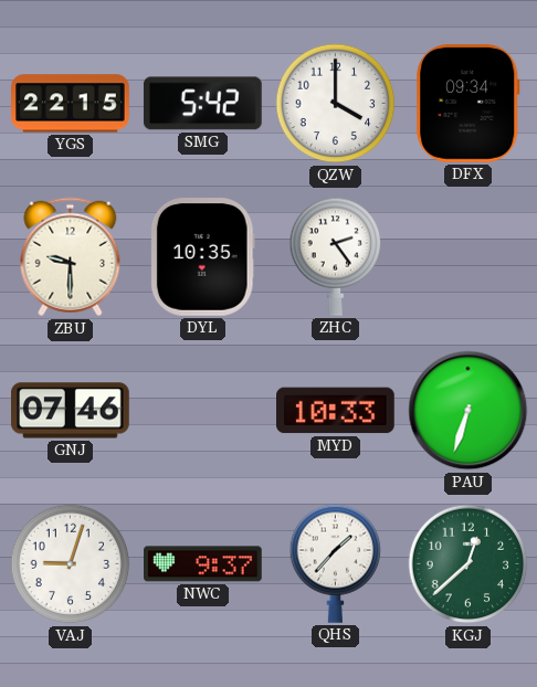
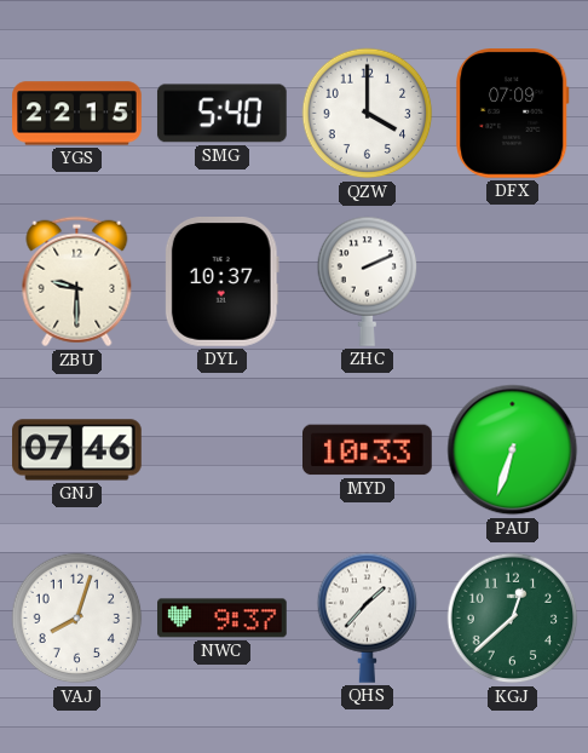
SMG: 5:42 -> 5:40 (221, 114)
DFX: 09:34 -> 07:09 (513, 114)
DYL: 10:35 -> 10:37 (221, 282)
ZHC: 2:24 -> 2:11 (368, 281)
VAJ: 9:03 -> 8:03 (77, 619)
